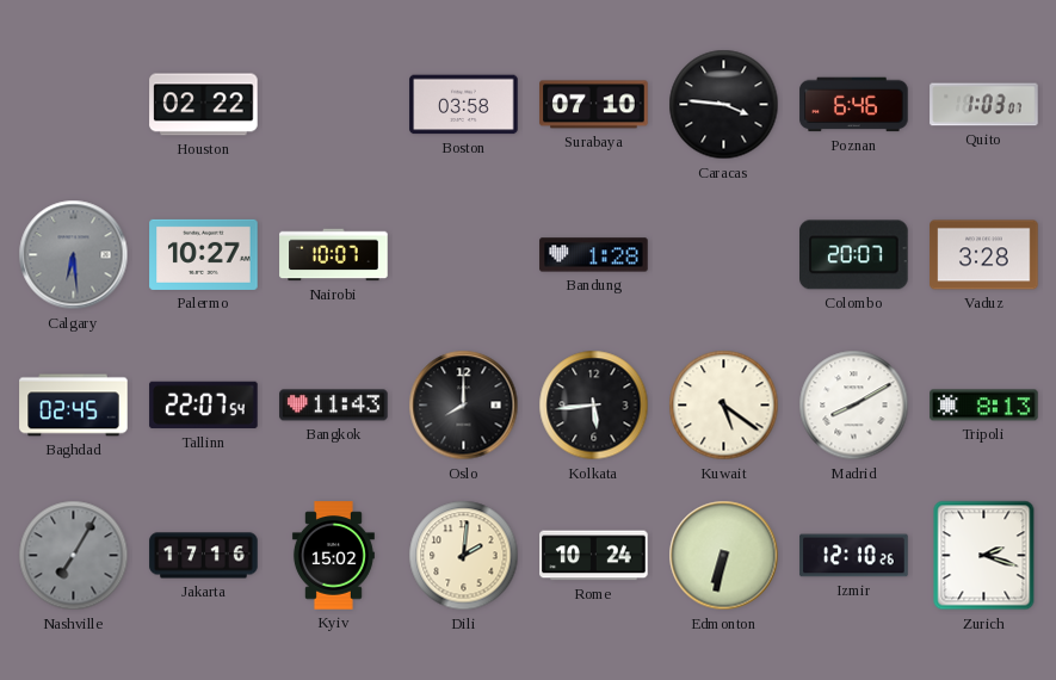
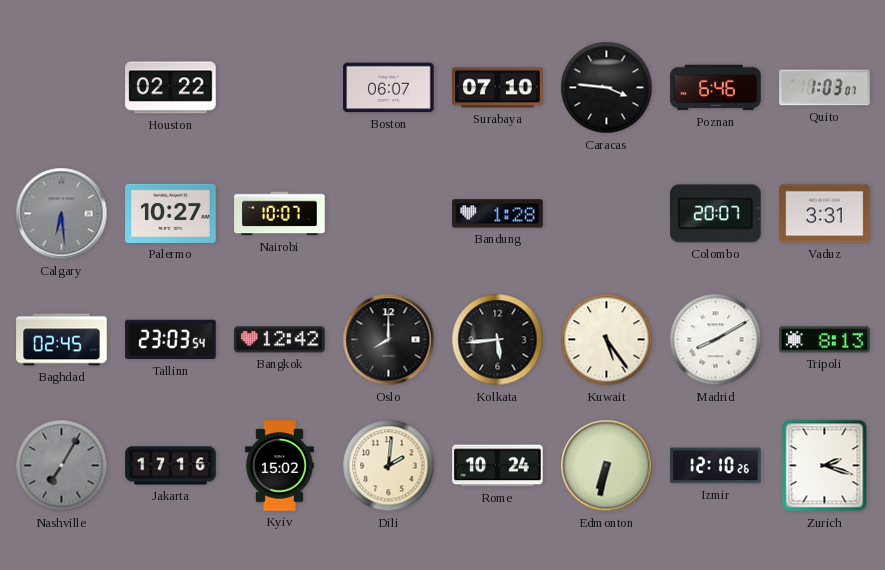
Boston: 03:58 -> 06:07 (389, 88)
Vaduz: 3:28 -> 3:31 (825, 214)
Tallinn: 22:07 -> 23:03 (171, 340)
Bangkok: 11:43 -> 12:42 (280, 340)
Kuwait: 5:21 -> 5:24 (607, 340)
